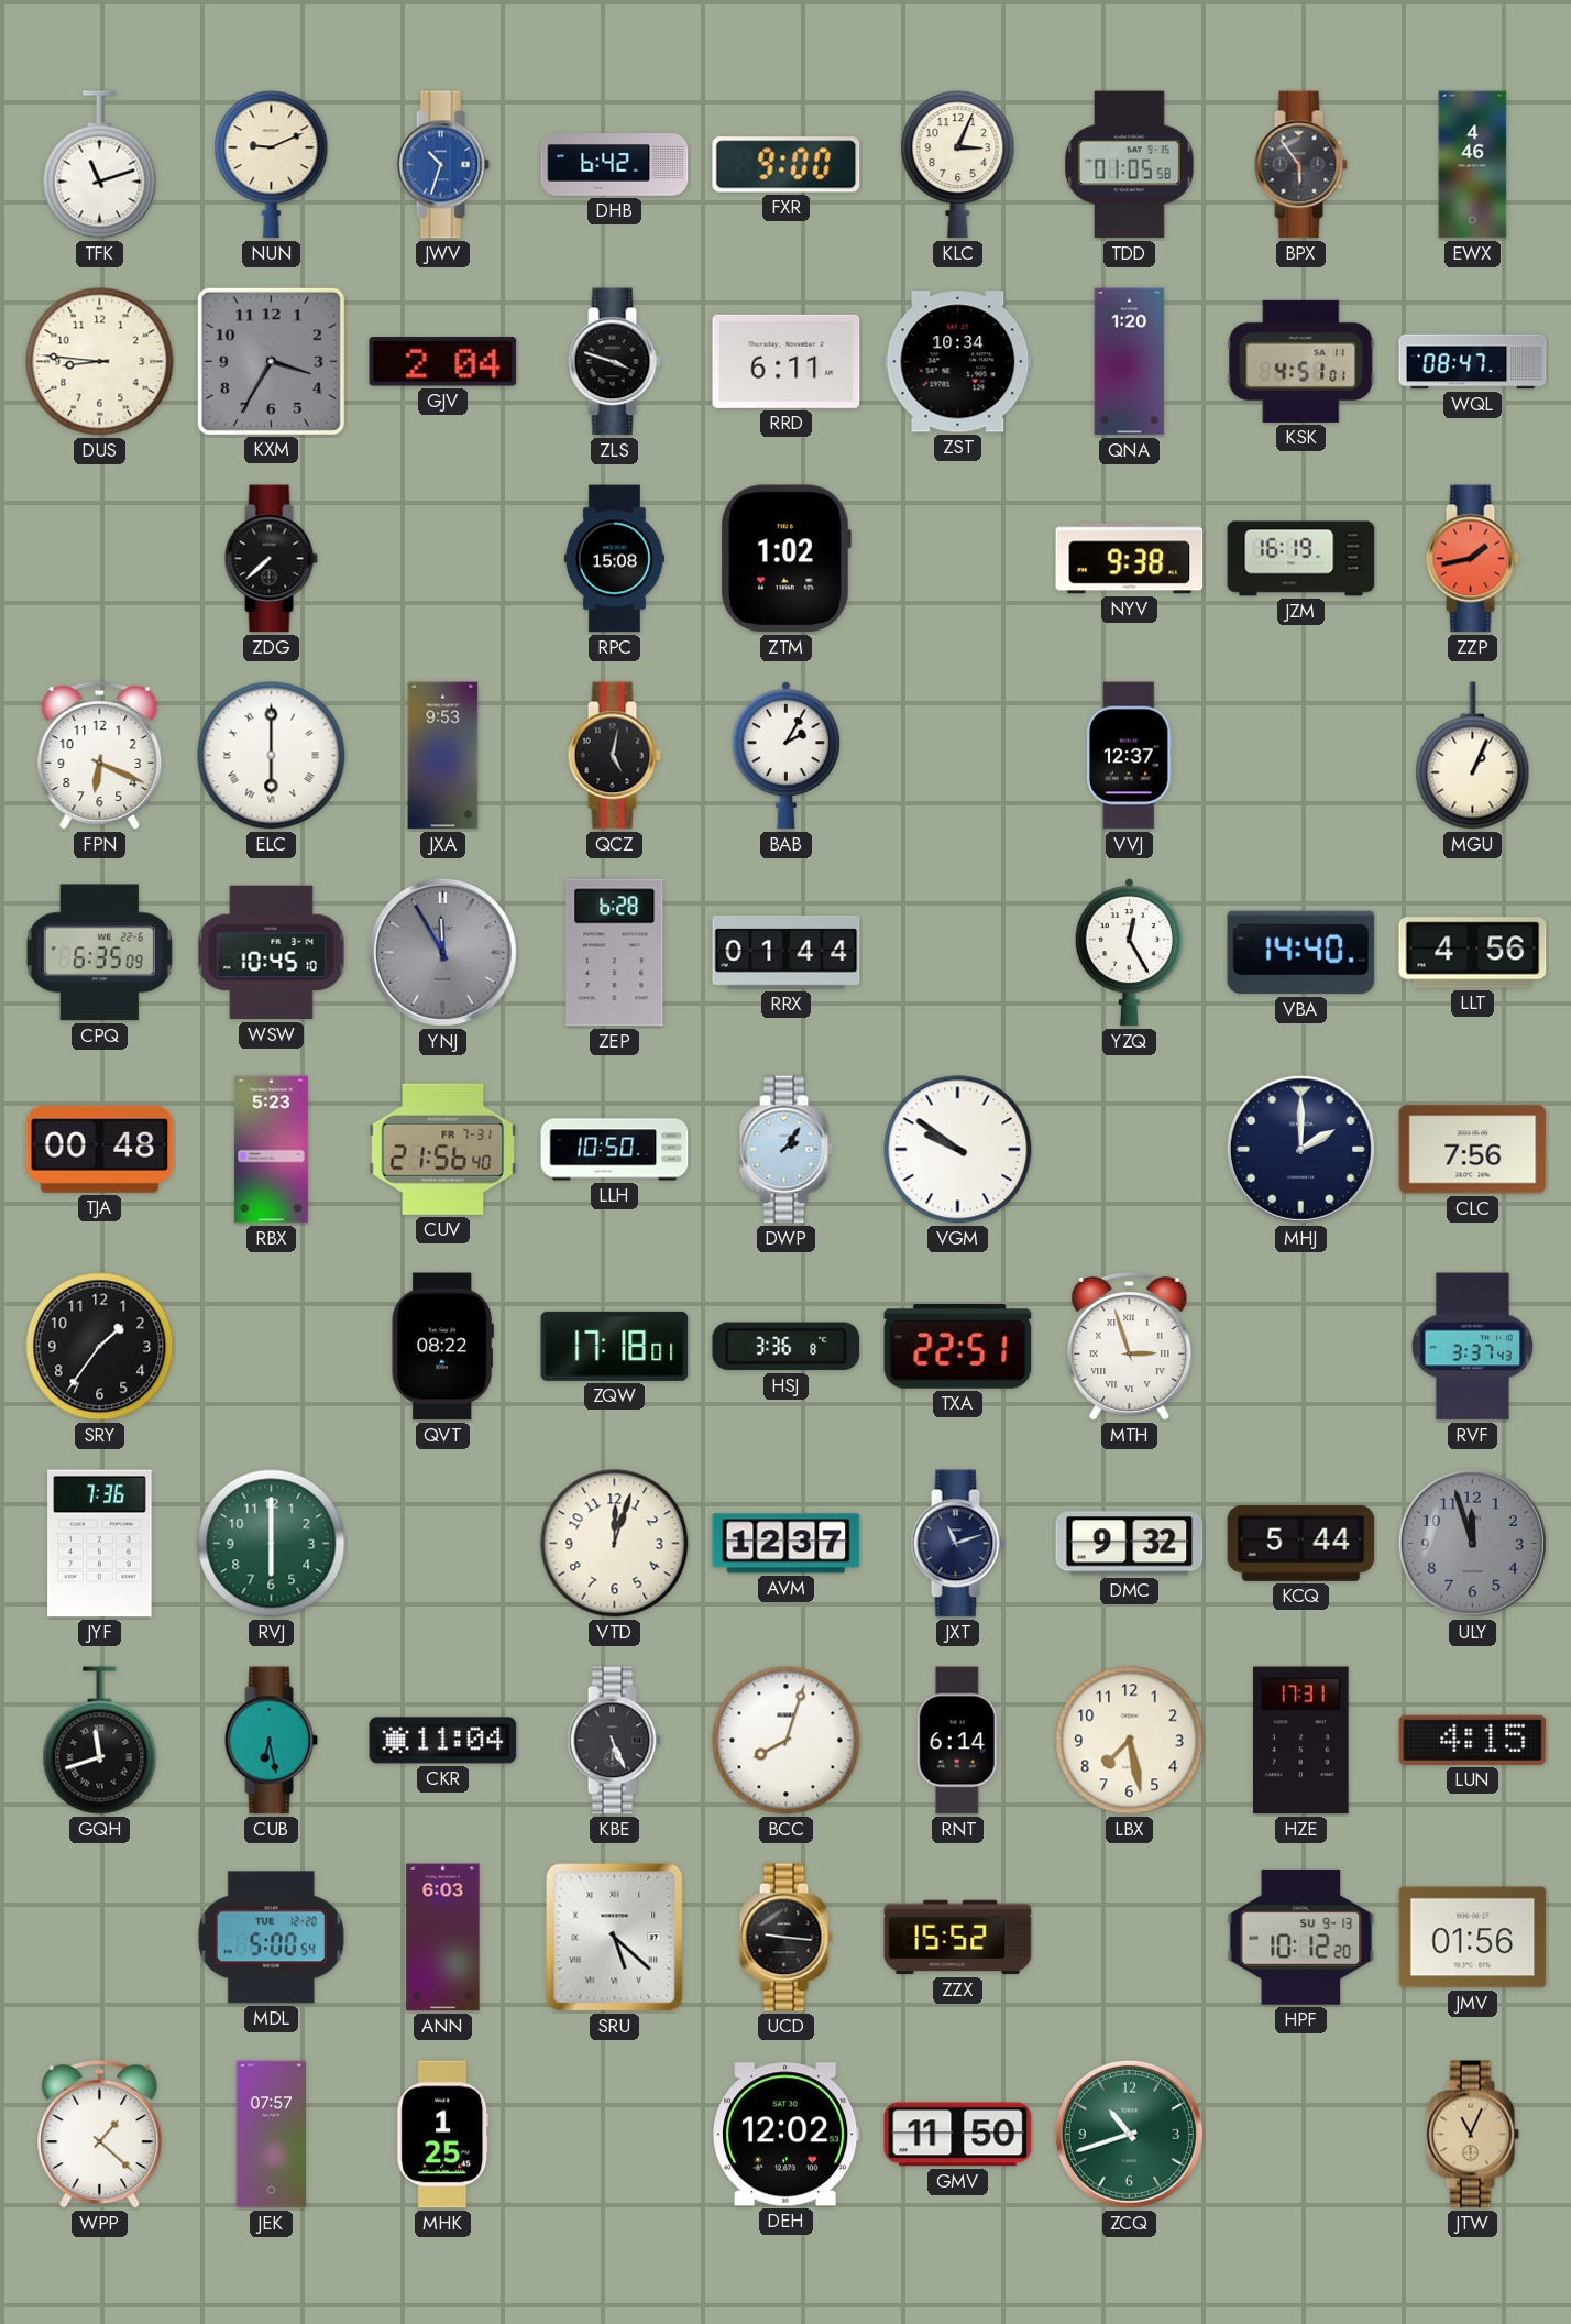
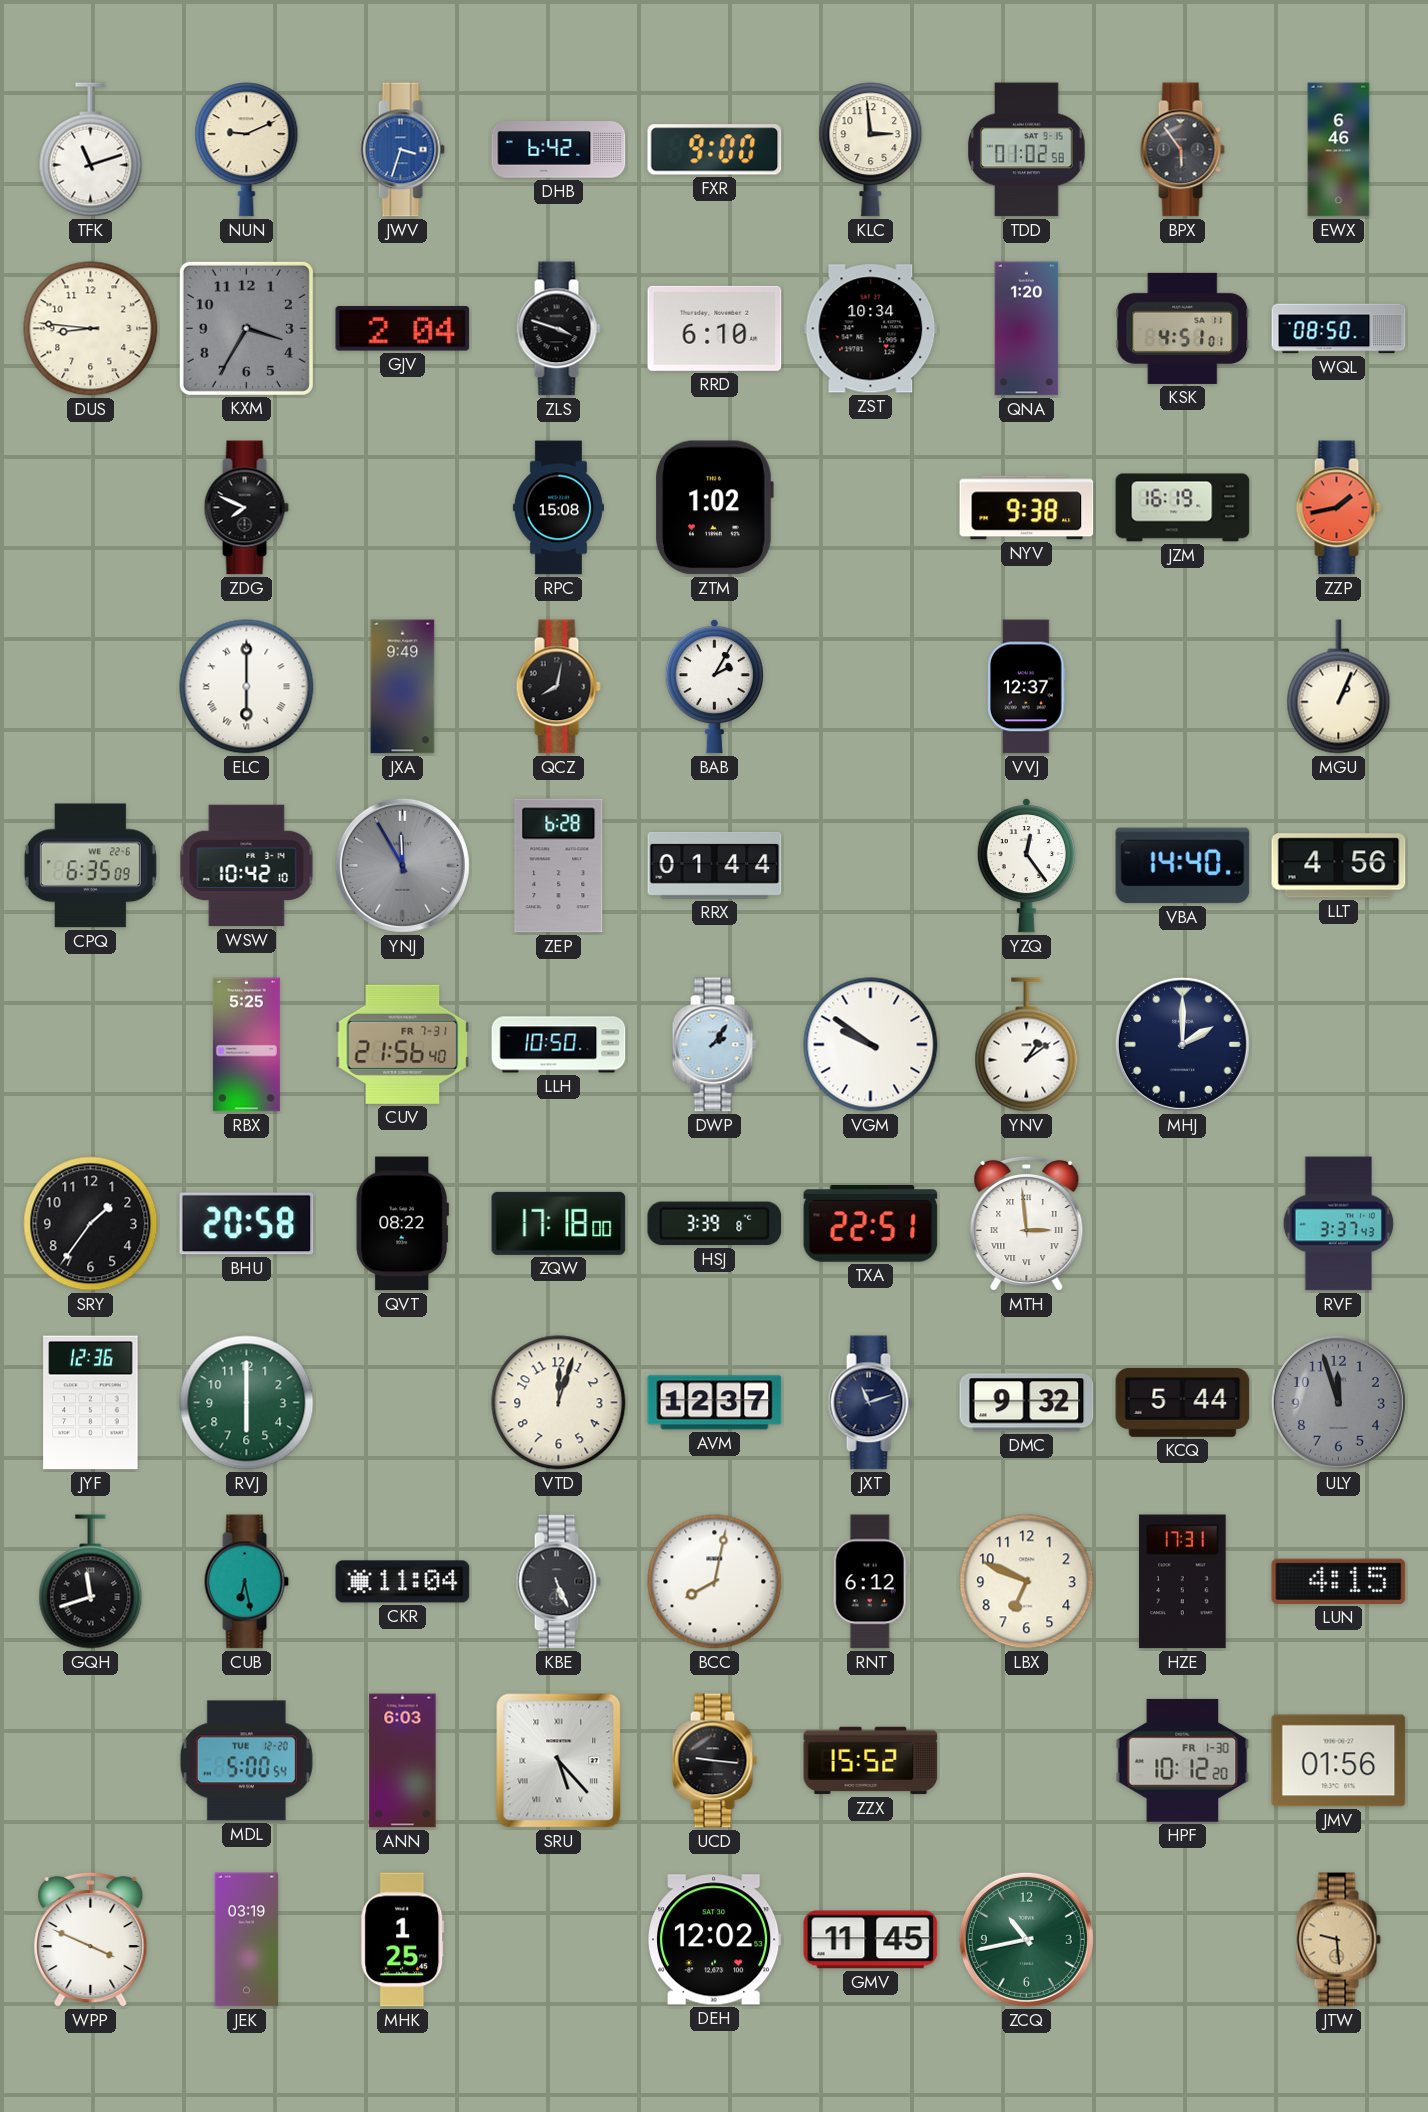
JWV: 10:33 -> 3:33 (402, 150)
KLC: 3:04 -> 2:59 (871, 150)
TDD: 01:05 -> 01:02 (1027, 150)
EWX: 4:46 -> 6:46 (1339, 150)
RRD: 6:11 -> 6:10 (715, 328)
WQL: 08:47 -> 08:50 (1339, 329)
ZDG: 7:38 -> 7:49 (246, 508)
FPN: 6:19 -> none (100, 756)
JXA: 9:53 -> 9:49 (403, 687)
QCZ: 5:02 -> 8:02 (558, 687)
WSW: 10:45 -> 10:42 (247, 866)
YZQ: 12:25 -> 12:24 (1026, 865)
TJA: 00:48 -> none (100, 1149)
RBX: 5:23 -> 5:25 (246, 1045)
YNV: none -> 1:09 (1027, 1045)
CLC: 7:56 -> none (1473, 1150)
BHU: none -> 20:58 (247, 1224)
ZQW: 17:18:01 -> 17:18:00 (559, 1223)
HSJ: 3:36 -> 3:39 (715, 1224)
MTH: 2:57 -> 2:59 (1027, 1224)
JYF: 7:36 -> 12:36 (91, 1403)
BCC: 8:03 -> 8:02 (715, 1582)
RNT: 6:14 -> 6:12 (870, 1582)
LBX: 7:28 -> 6:49 (1027, 1582)
SRU: 5:22 -> 5:23 (559, 1761)
HPF date: SU 9-13 -> FR 1-30 (1183, 1760)
WPP: 1:22 -> 3:49 (91, 1940)
JEK: 07:57 -> 03:19 (246, 1940)
GMV: 11:50 -> 11:45 (871, 1940)
ZCQ: 10:42 -> 10:43 (1026, 1939)
JTW: 11:04 -> 9:29 (1338, 1940)
